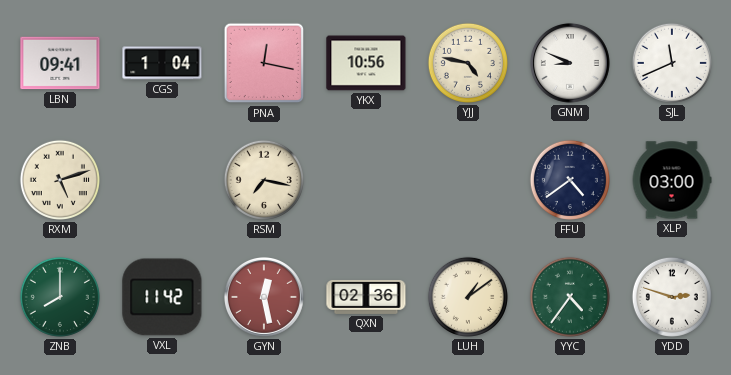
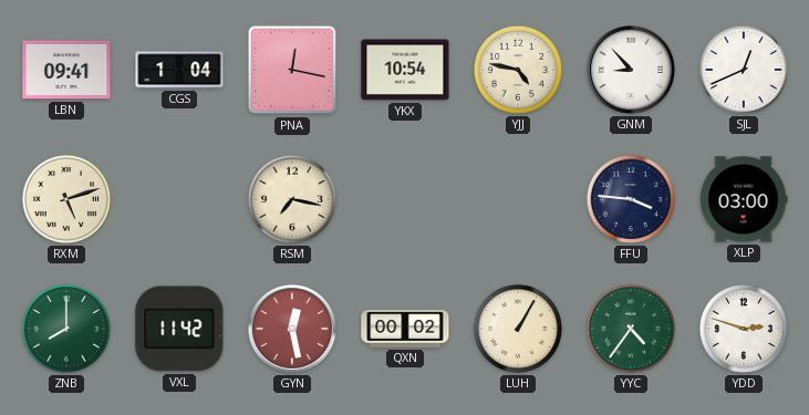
YKX: 10:56 -> 10:54 (405, 70)
GNM: 8:49 -> 8:53 (631, 70)
SJL: 11:41 -> 12:41 (744, 70)
FFU: 4:39 -> 3:46 (631, 199)
QXN: 02:36 -> 00:02 (405, 329)
LUH: 1:09 -> 1:05 (518, 329)
